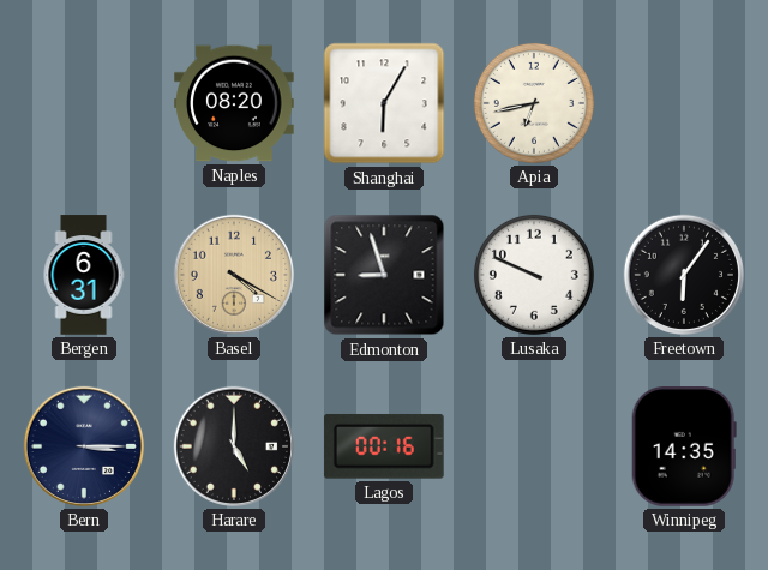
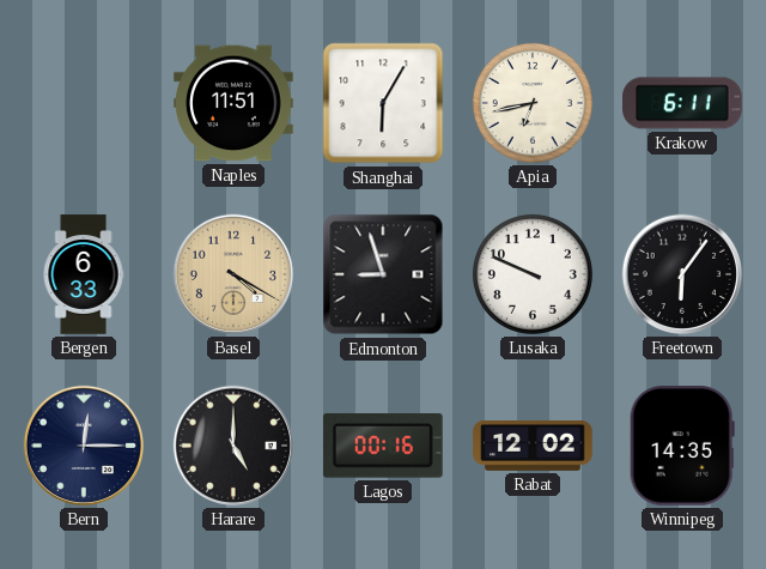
Naples: 08:20 -> 11:51 (233, 103)
Krakow: none -> 6:11 (683, 103)
Bergen: 6:31 -> 6:33 (84, 274)
Bern: 3:15 -> 12:15 (84, 446)
Rabat: none -> 12:02 (533, 446)
